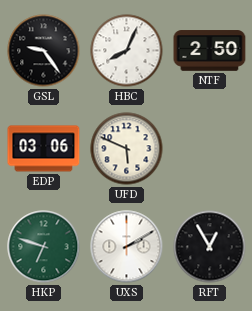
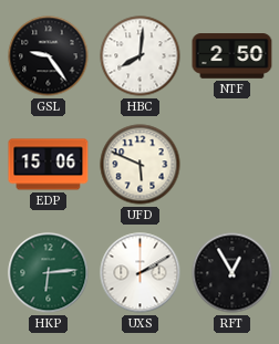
HBC: 8:04 -> 8:01 (141, 56)
EDP: 03:06 -> 15:06 (49, 165)
HKP: 6:48 -> 6:14 (49, 273)
